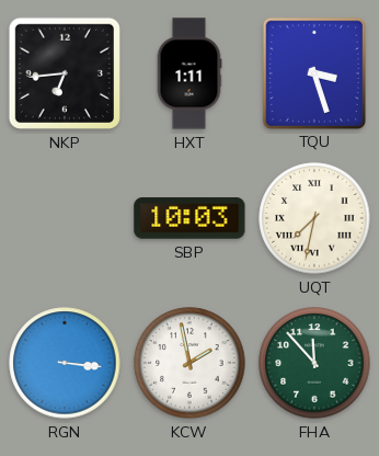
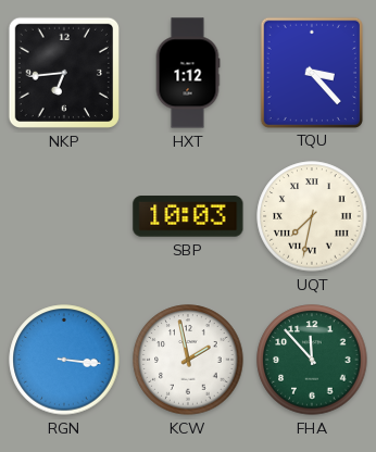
HXT: 1:11 -> 1:12 (188, 73)
TQU: 3:27 -> 3:23 (311, 72)
